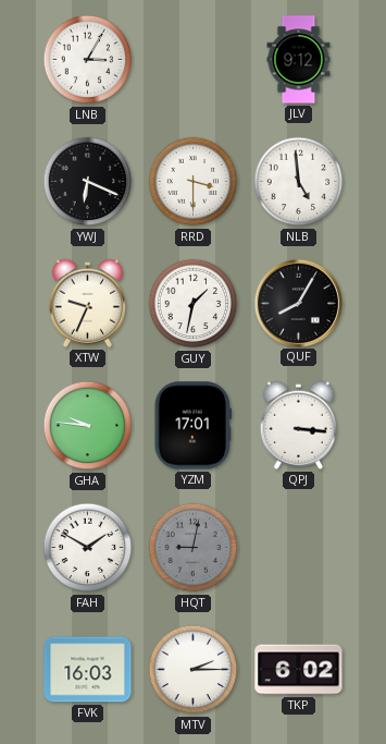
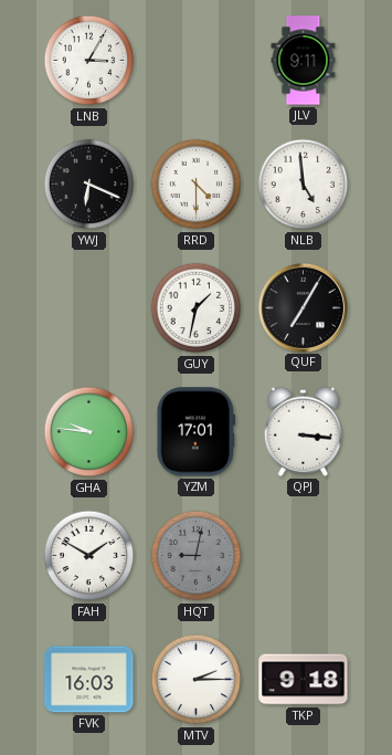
JLV: 9:12 -> 9:11 (304, 61)
RRD: 3:30 -> 4:30 (197, 185)
XTW: 9:34 -> none (87, 303)
QUF: 8:05 -> 7:05 (303, 307)
TKP: 6:02 -> 9:18 (304, 680)
